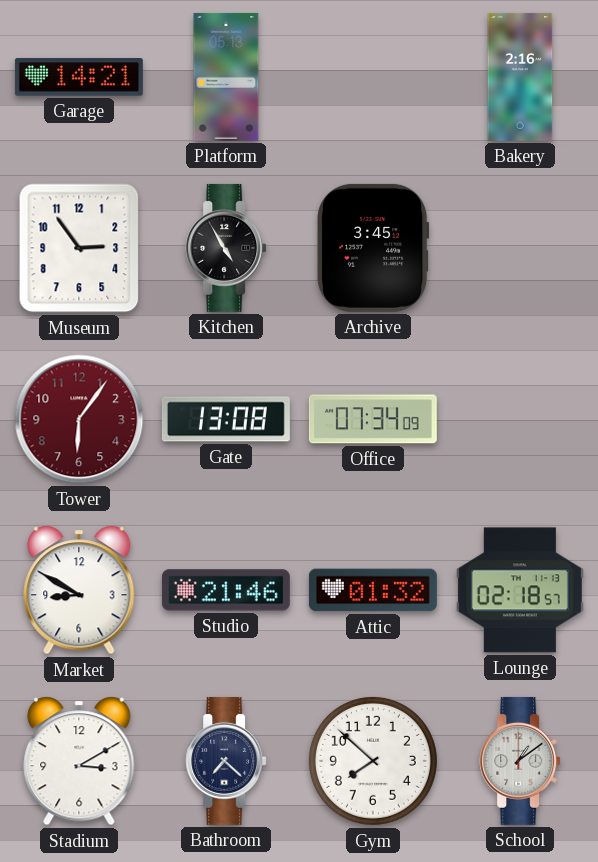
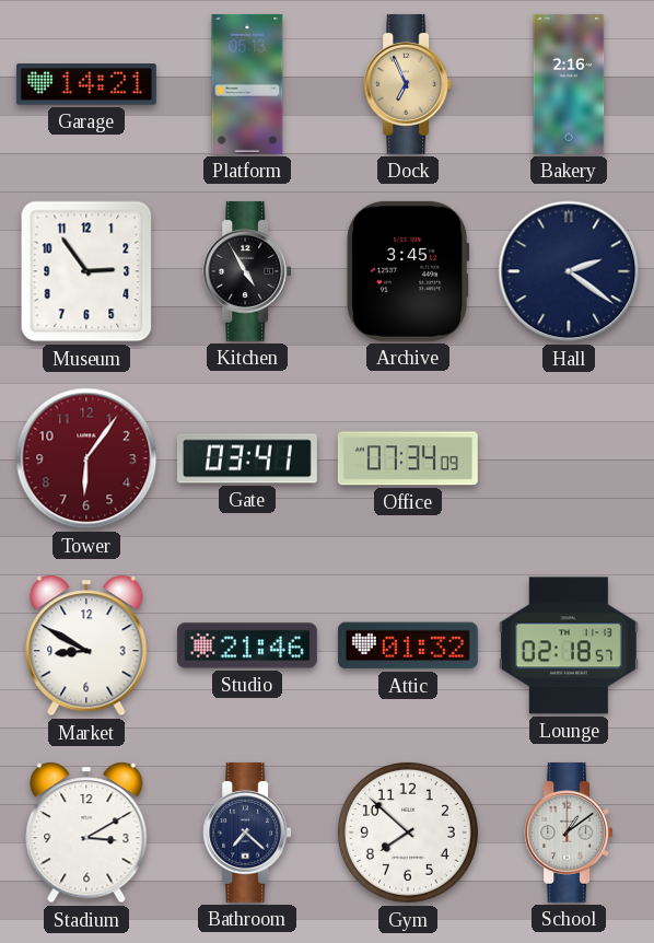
Dock: none -> 6:56 (408, 84)
Hall: none -> 2:21 (569, 271)
Gate: 13:08 -> 03:41 (247, 458)
